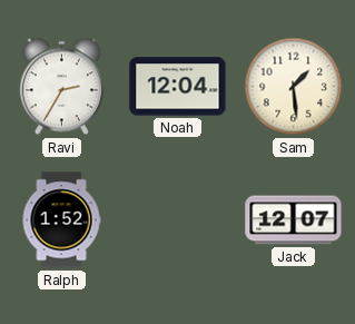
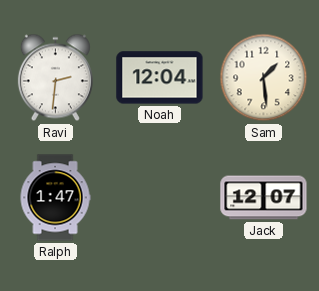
Ravi: 2:35 -> 2:31 (55, 78)
Ralph: 1:52 -> 1:47 (55, 198)
